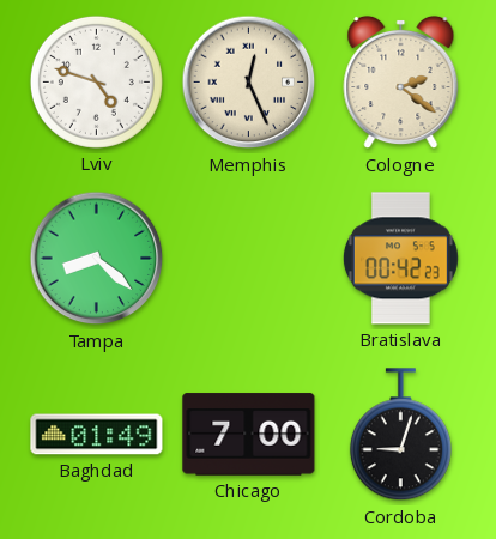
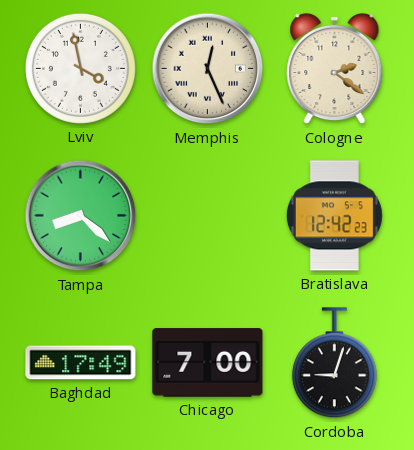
Lviv: 4:48 -> 3:58 (80, 68)
Bratislava: 00:42 -> 12:42 (334, 216)
Baghdad: 01:49 -> 17:49 (81, 363)
